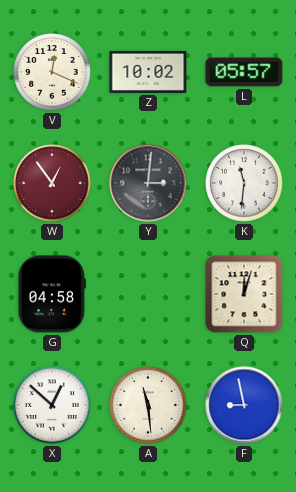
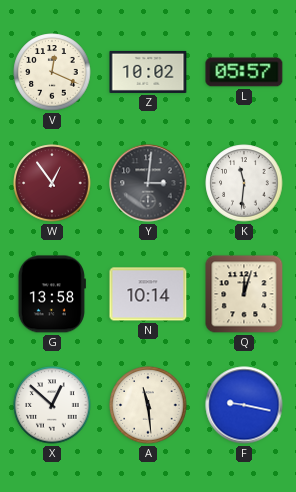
G: 04:58 -> 13:58 (52, 294)
N: none -> 10:14 (148, 294)
F: 8:58 -> 9:17 (244, 405)
